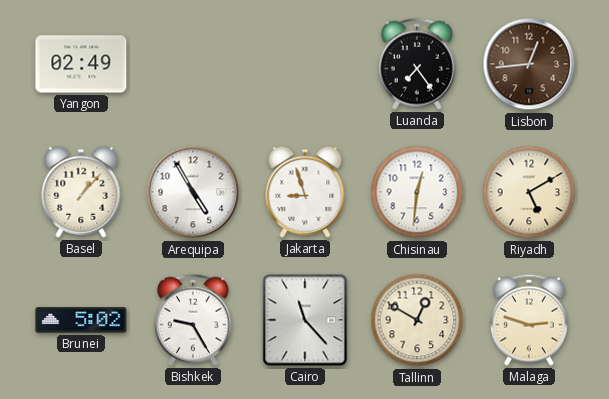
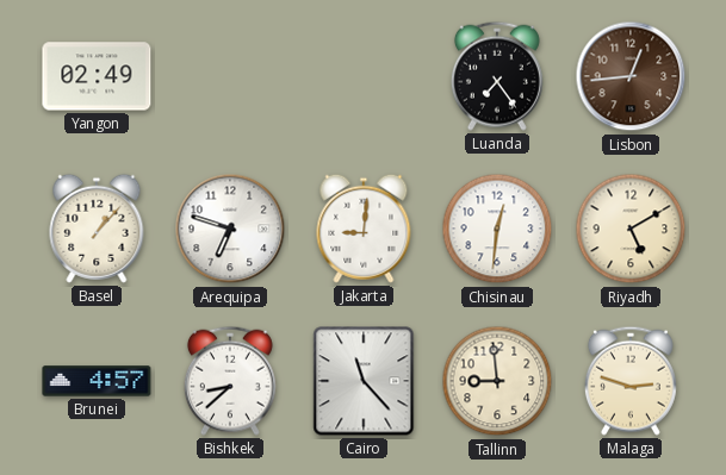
Arequipa: 4:55 -> 6:48 (230, 229)
Jakarta: 8:57 -> 9:01 (364, 229)
Brunei: 5:02 -> 4:57 (97, 381)
Bishkek: 9:25 -> 8:38 (230, 381)
Tallinn: 12:50 -> 8:59 (497, 381)
